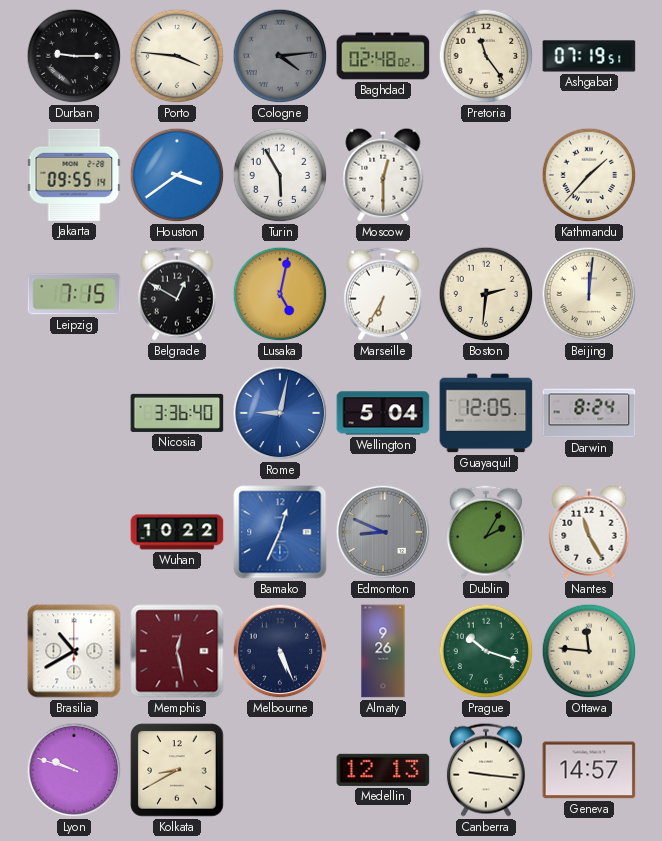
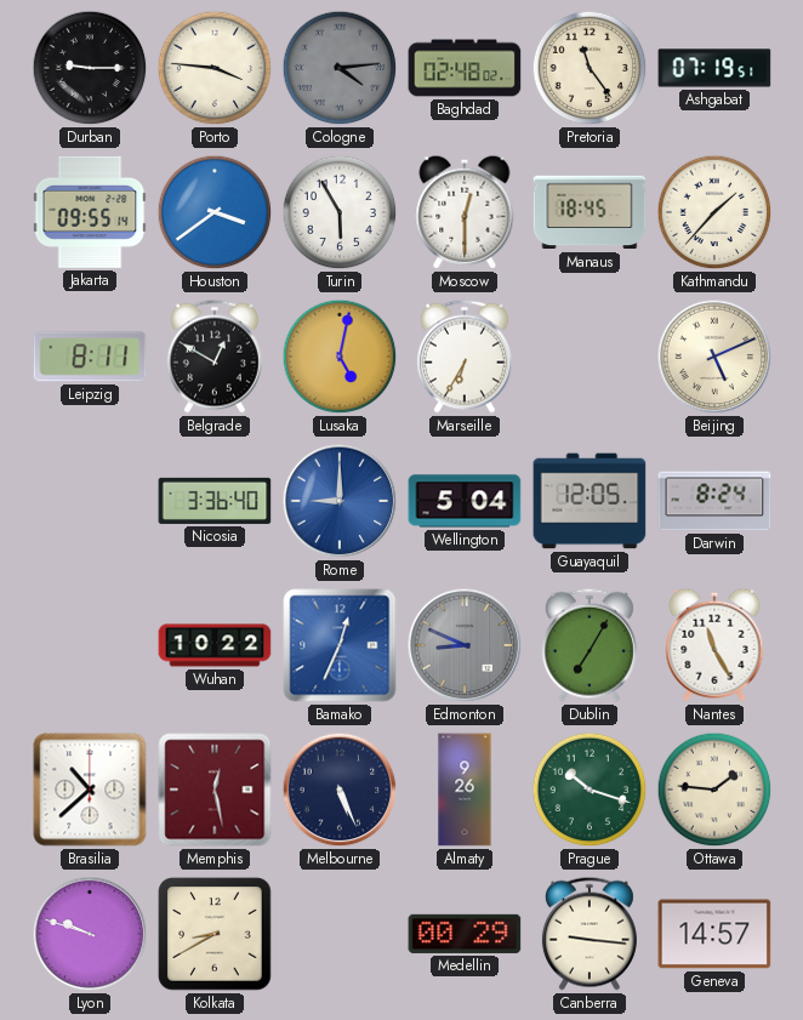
Manaus: none -> 18:45 (590, 212)
Leipzig: 7:15 -> 8:11 (90, 357)
Boston: 2:31 -> none (486, 294)
Beijing: 12:01 -> 5:11 (714, 357)
Rome: 9:02 -> 9:00 (340, 501)
Dublin: 2:05 -> 7:05 (590, 645)
Brasilia: 10:40 -> 10:38 (90, 790)
Ottawa: 11:46 -> 1:46 (714, 790)
Medellin: 12:13 -> 00:29 (465, 934)
